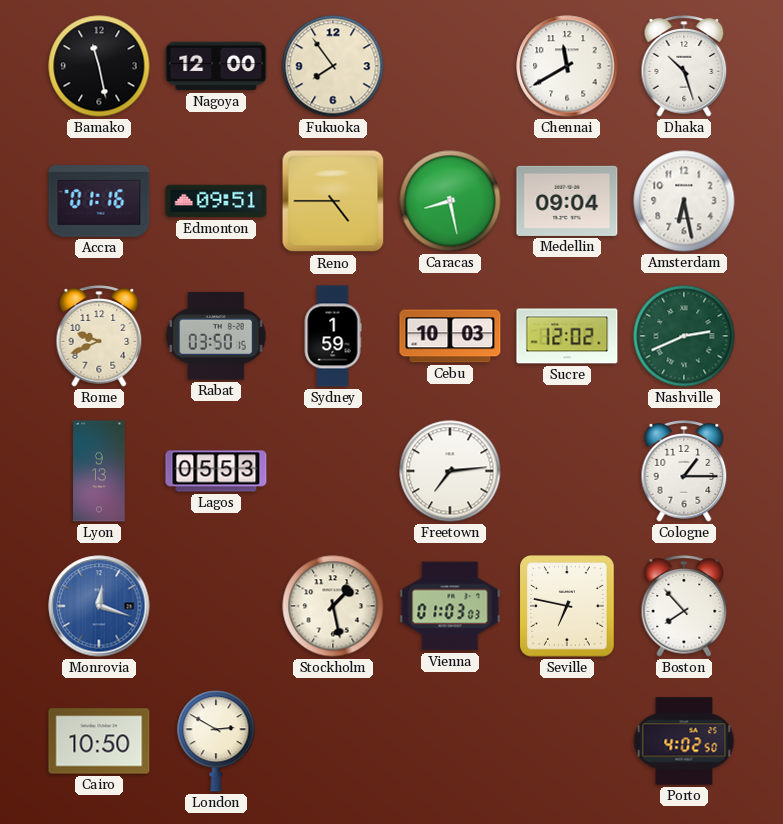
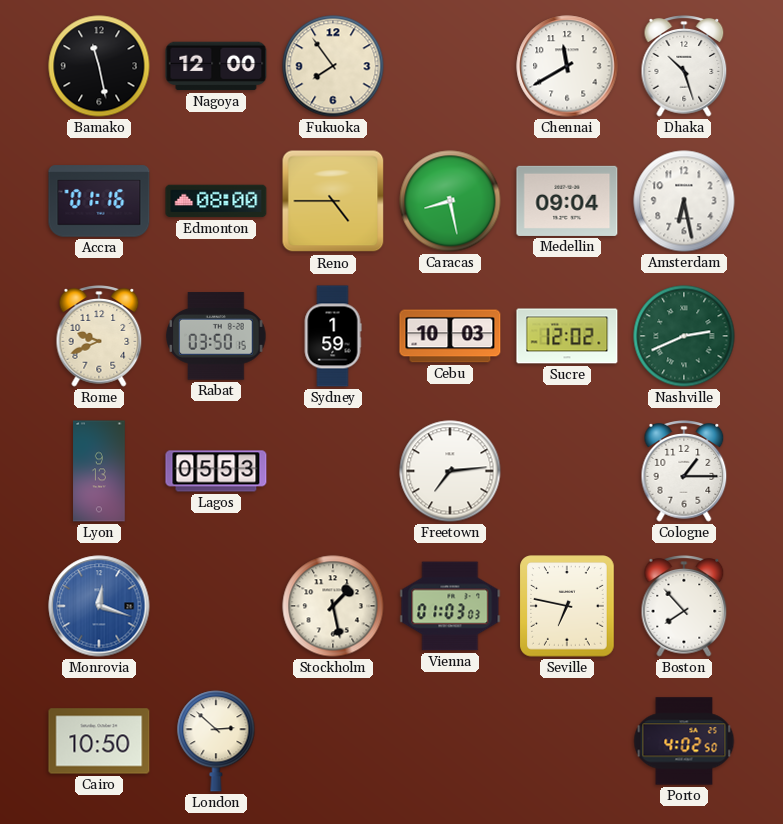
Edmonton: 09:51 -> 08:00 (216, 201)
London: 2:50 -> 2:52 (216, 741)
